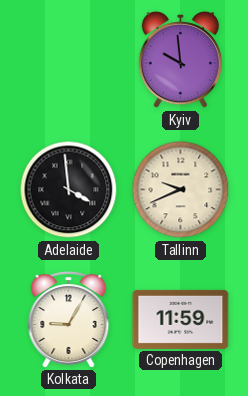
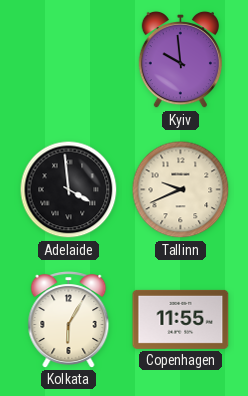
Kolkata: 9:05 -> 6:05 (69, 320)
Copenhagen: 11:59 -> 11:55 (181, 319)
